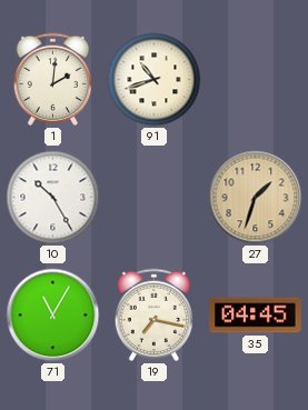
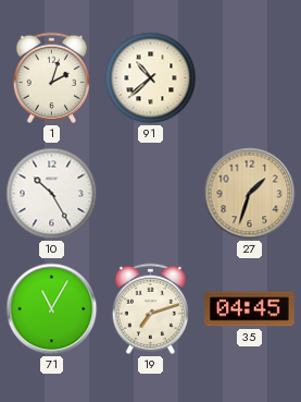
1: 2:01 -> 2:03 (51, 77)
91: 10:42 -> 10:38 (151, 78)
19: 7:17 -> 7:12 (150, 308)
